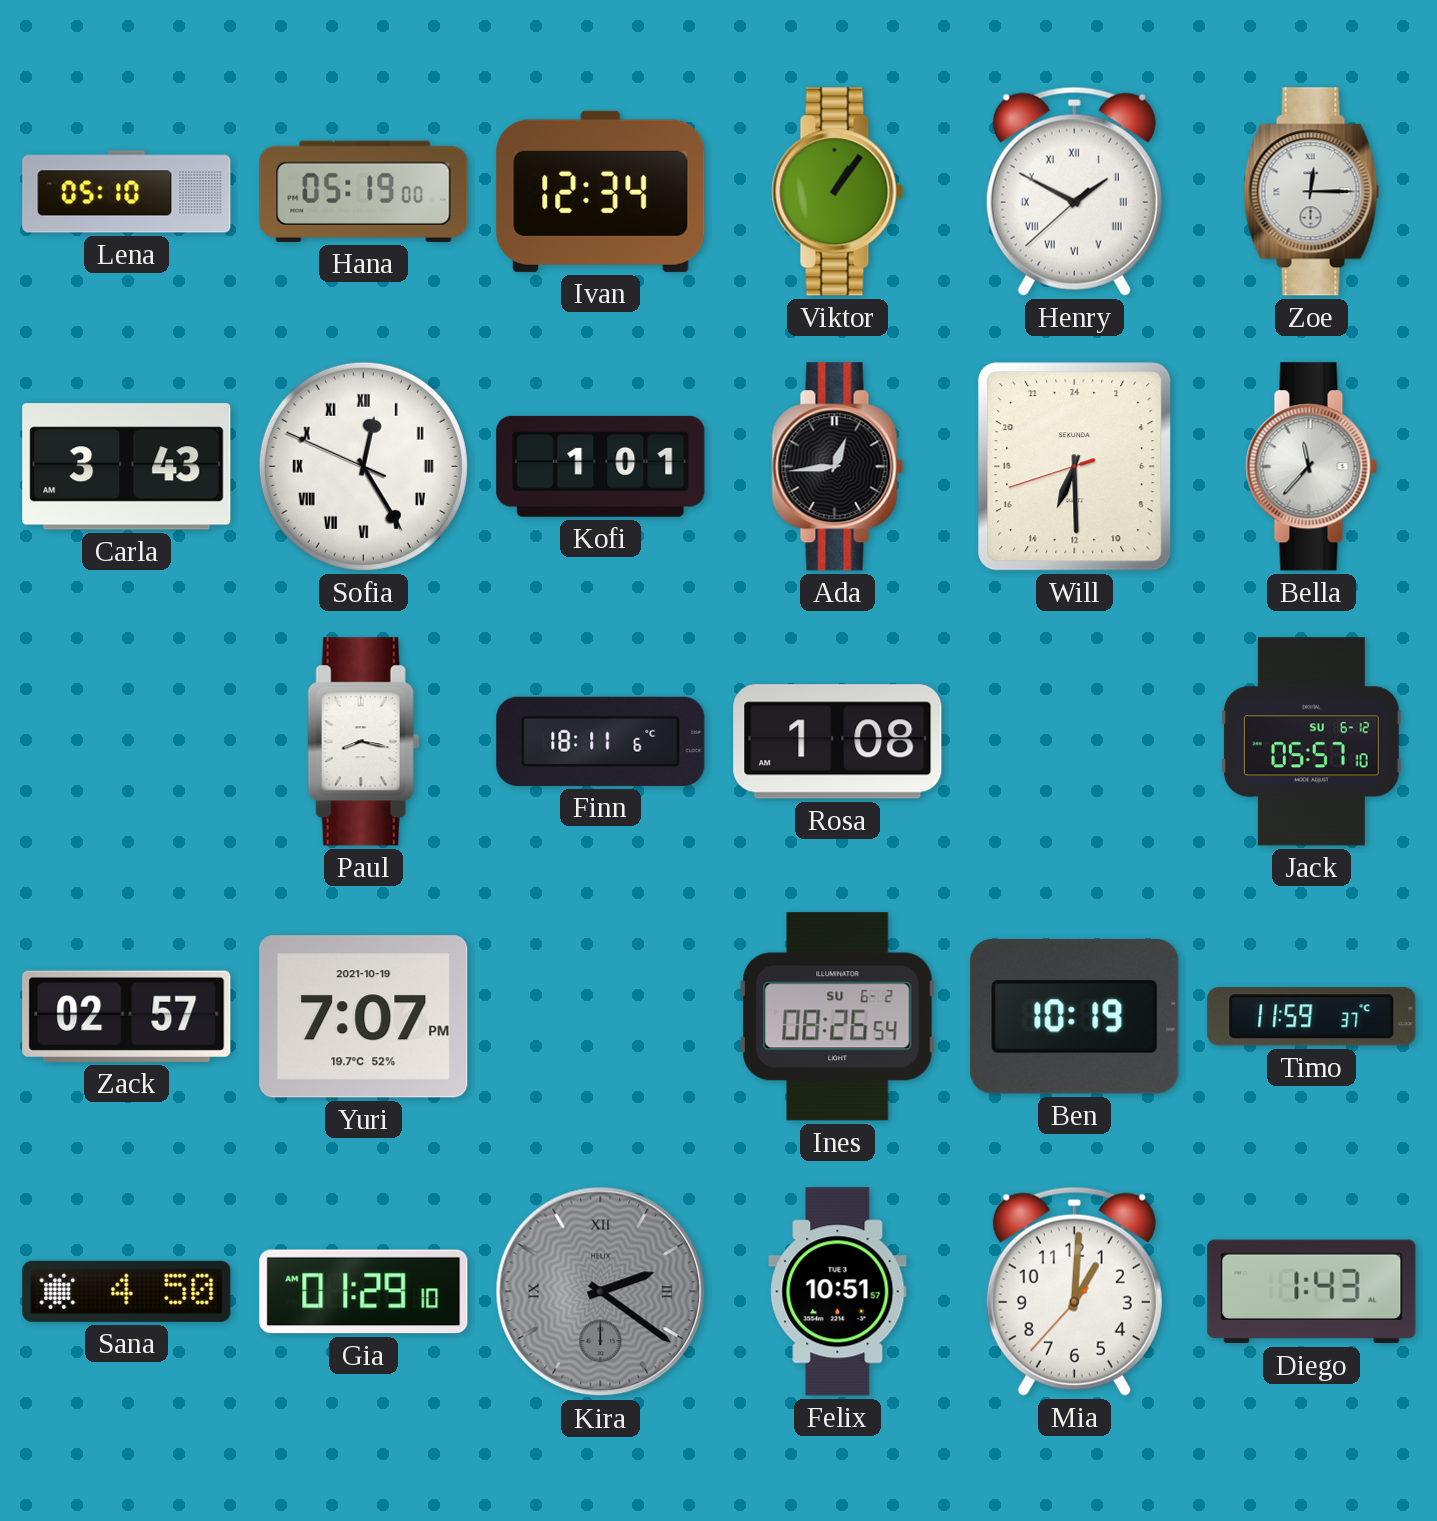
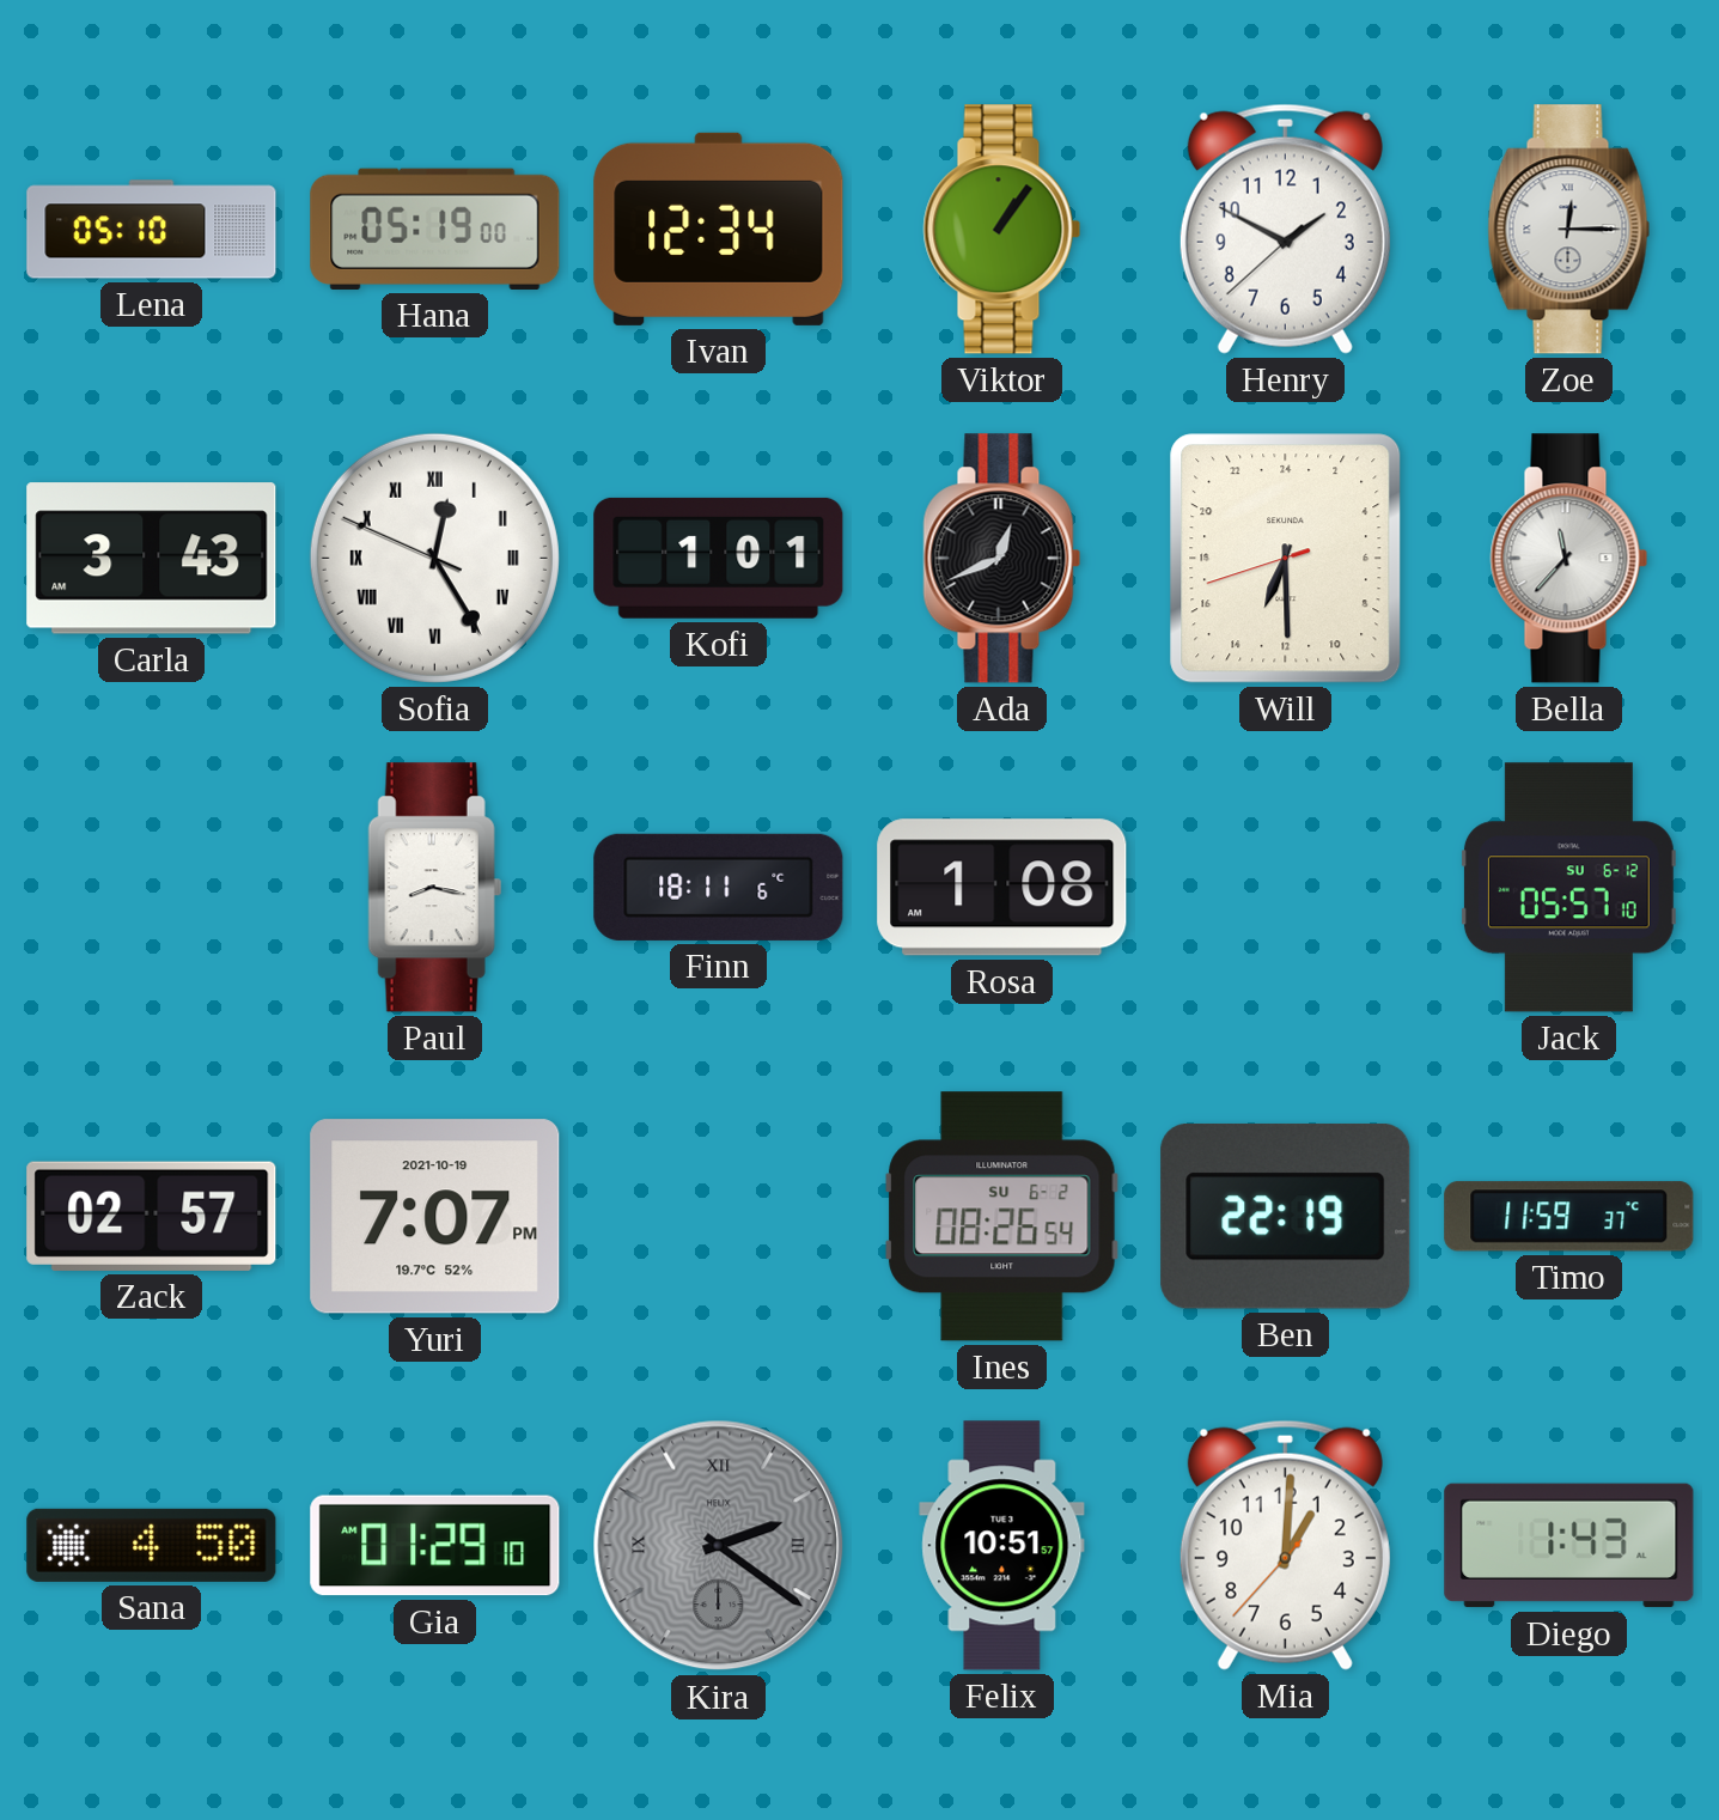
Henry numerals: Roman -> Arabic (1285, 229)
Ada: 12:44 -> 12:41 (1002, 559)
Ben: 10:19 -> 22:19 (1286, 1216)
